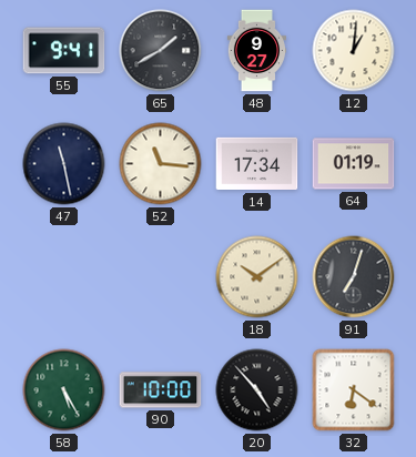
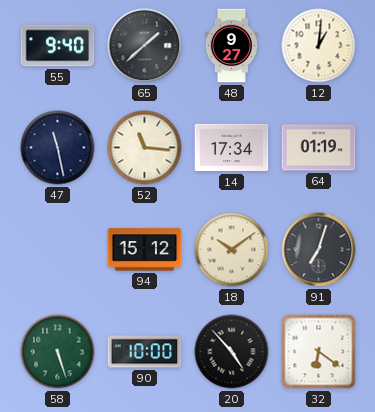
55: 9:41 -> 9:40 (58, 46)
65: 1:40 -> 1:38 (145, 46)
94: none -> 15:12 (145, 250)
58: 5:25 -> 5:27 (58, 352)
